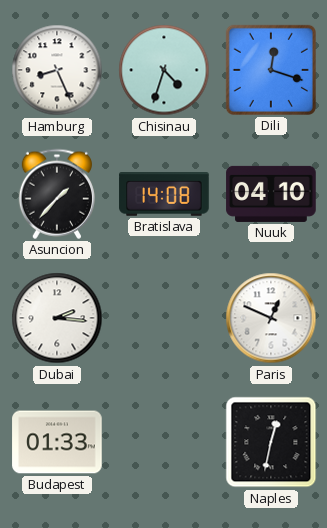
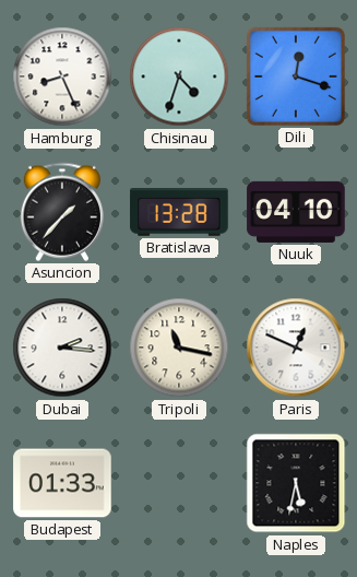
Bratislava: 14:08 -> 13:28 (179, 213)
Tripoli: none -> 11:17 (179, 348)
Naples: 12:32 -> 5:32 (296, 483)
